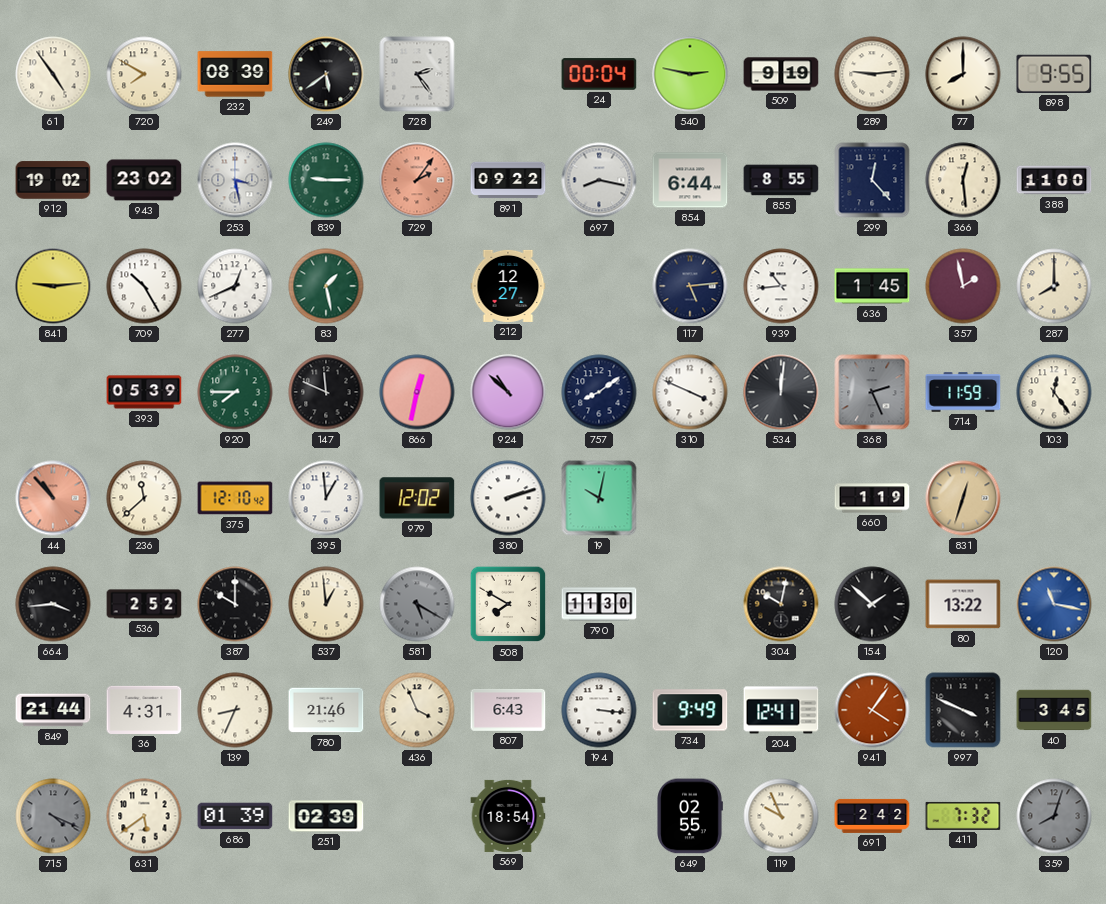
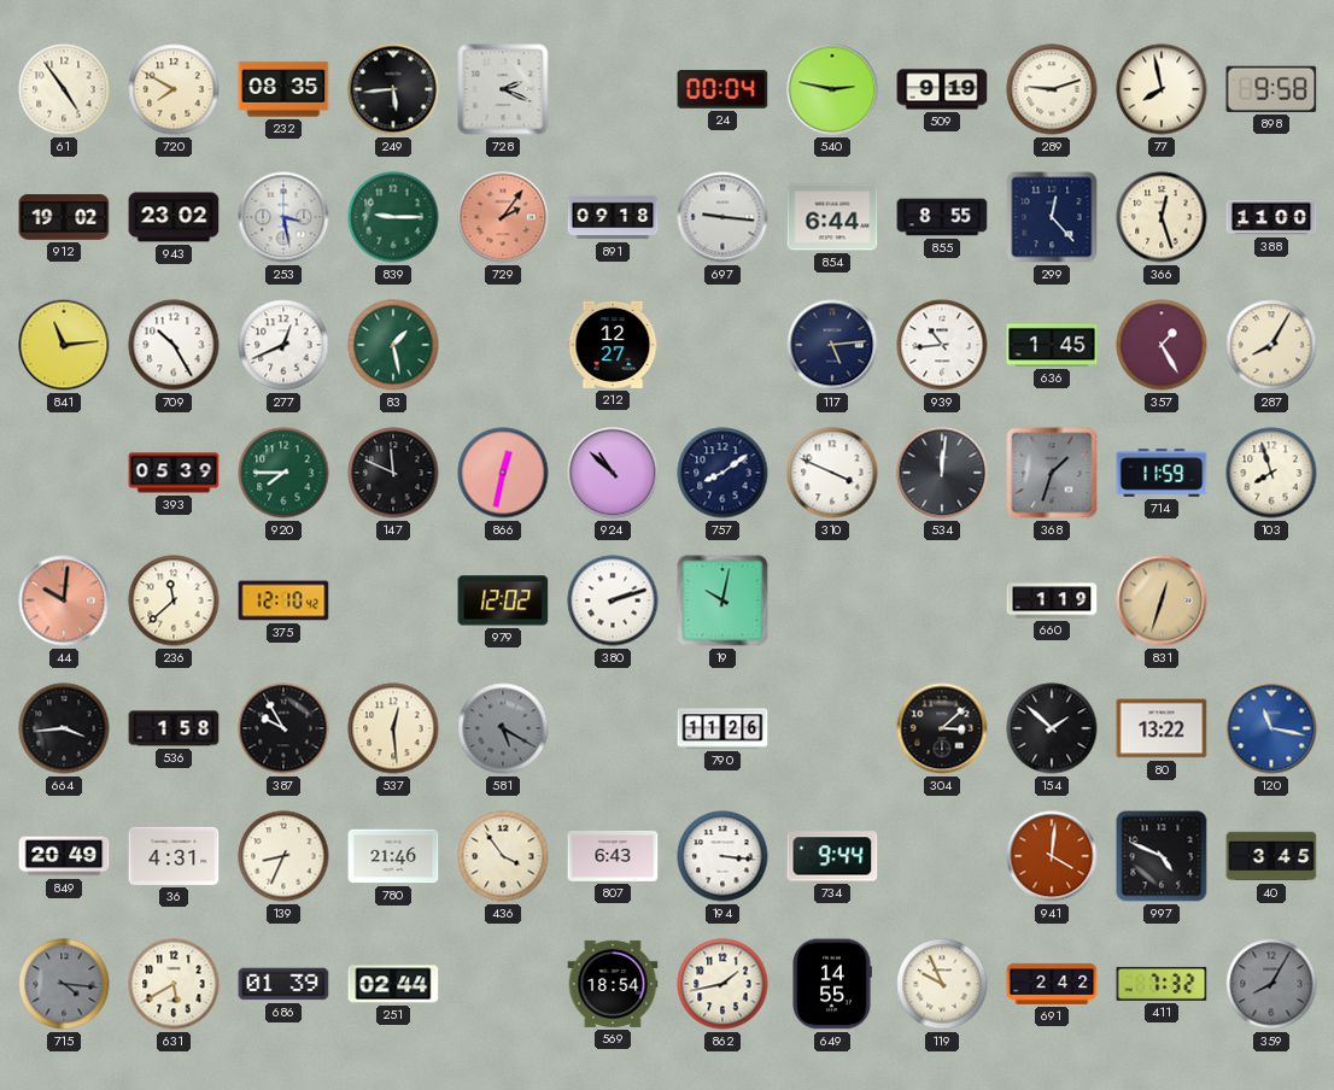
232: 08:39 -> 08:35 (283, 89)
249: 5:39 -> 5:44 (393, 89)
728: 2:24 -> 2:19 (503, 89)
289: 9:14 -> 9:12 (1052, 89)
77: 8:00 -> 7:58 (1162, 89)
898: 9:55 -> 9:58 (1271, 89)
891: 09:22 -> 09:18 (613, 217)
697: 8:17 -> 9:16 (722, 217)
366: 12:29 -> 12:27 (1162, 217)
841: 9:14 -> 11:14 (64, 345)
357: 1:58 -> 1:25 (1162, 345)
287: 8:00 -> 8:05 (1271, 345)
368: 2:26 -> 1:33 (1052, 473)
103: 12:24 -> 7:57 (1271, 473)
44: 10:53 -> 10:01 (64, 600)
395: 12:59 -> none (326, 498)
536: 2:52 -> 1:58 (174, 728)
387: 10:00 -> 9:55 (283, 728)
537: 12:59 -> 12:29 (393, 728)
508: 7:50 -> none (508, 604)
790: 11:30 -> 11:26 (722, 728)
304: 10:02 -> 3:08 (942, 728)
849: 21:44 -> 20:49 (64, 856)
436: 3:56 -> 3:54 (503, 856)
734: 9:49 -> 9:44 (832, 856)
204: 12:41 -> none (781, 710)
941: 4:06 -> 4:01 (1052, 856)
997: 3:49 -> 4:49 (1162, 856)
715: 4:19 -> 4:16 (64, 984)
631: 5:39 -> 5:40 (174, 984)
251: 02:39 -> 02:44 (393, 984)
862: none -> 1:43 (722, 984)
649: 02:55 -> 14:55 (832, 984)
359: 8:03 -> 8:05 (1271, 984)
